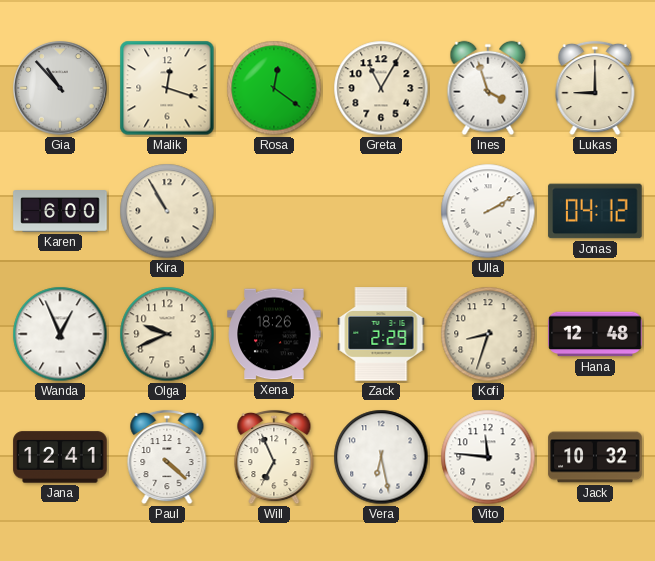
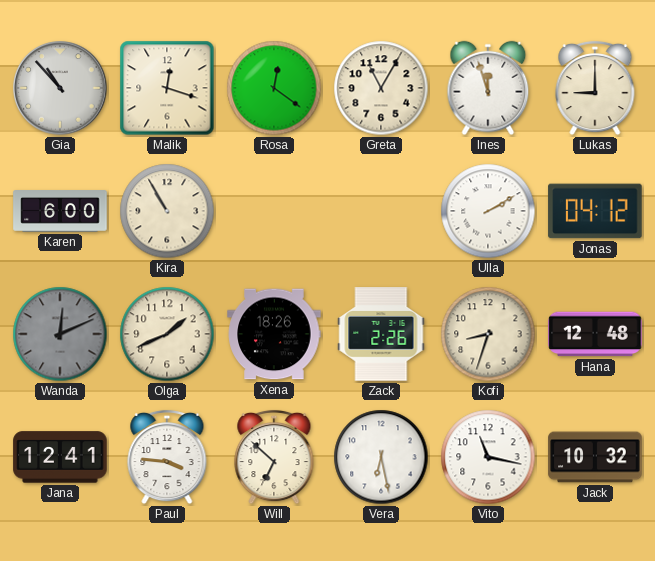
Ines: 3:57 -> 11:57 (488, 88)
Wanda: 12:56 -> 12:11 (60, 334)
Wanda dial: white -> grey (60, 334)
Olga: 9:41 -> 1:41 (167, 334)
Zack: 2:29 -> 2:26 (381, 334)
Paul: 4:22 -> 3:46 (167, 457)
Will: 6:56 -> 6:52 (274, 457)
Vito: 11:46 -> 11:17 (488, 457)
